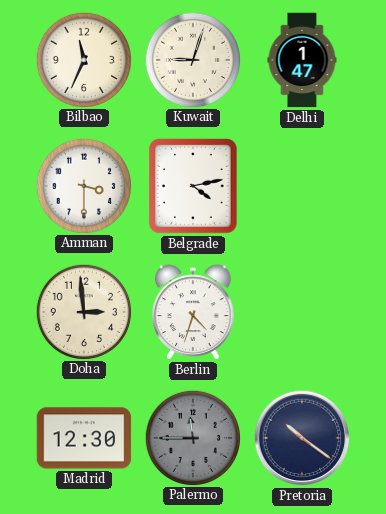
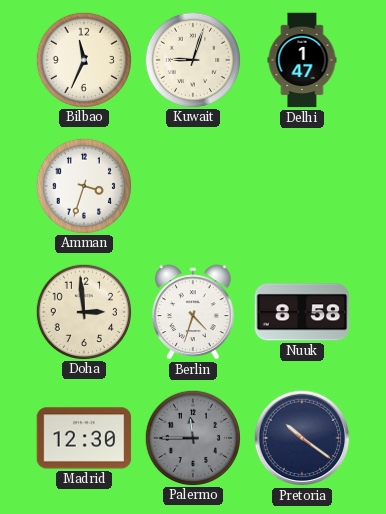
Amman: 3:30 -> 3:33 (83, 185)
Belgrade: 4:13 -> none (193, 186)
Nuuk: none -> 8:58 (302, 312)
